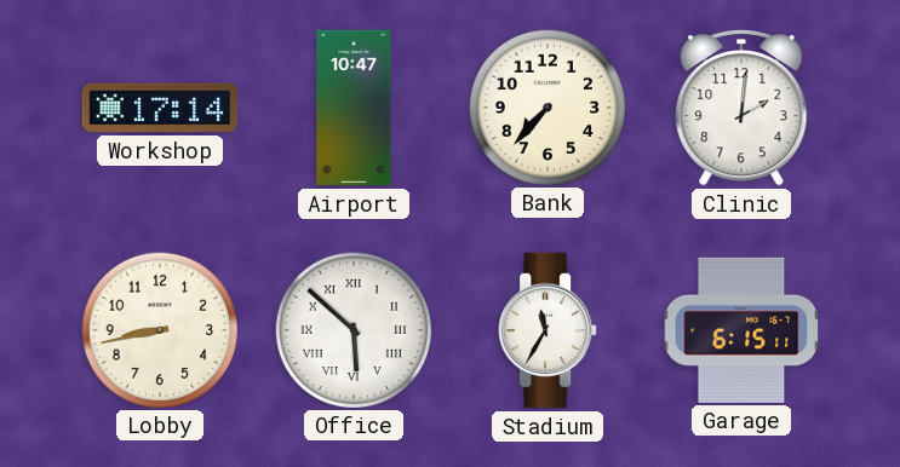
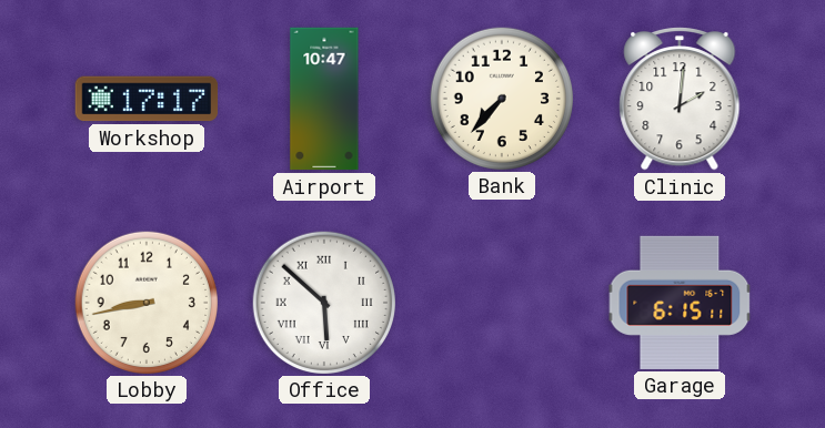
Workshop: 17:14 -> 17:17 (147, 99)
Stadium: 11:35 -> none (548, 330)
